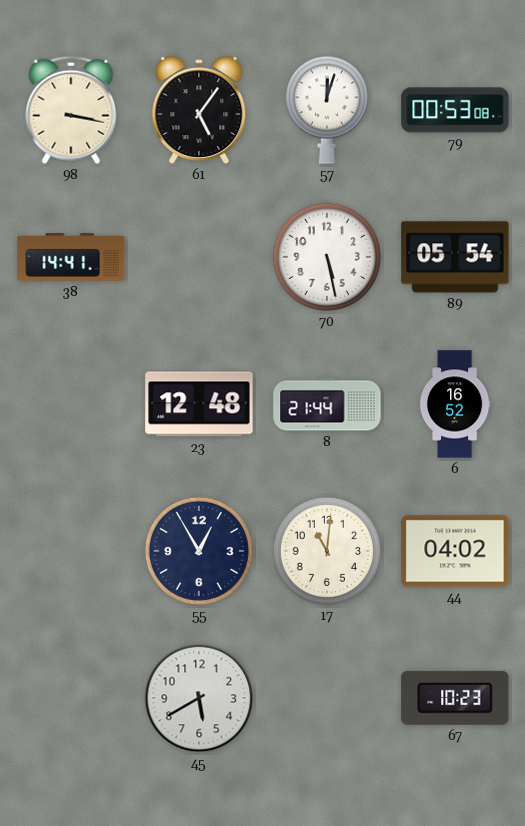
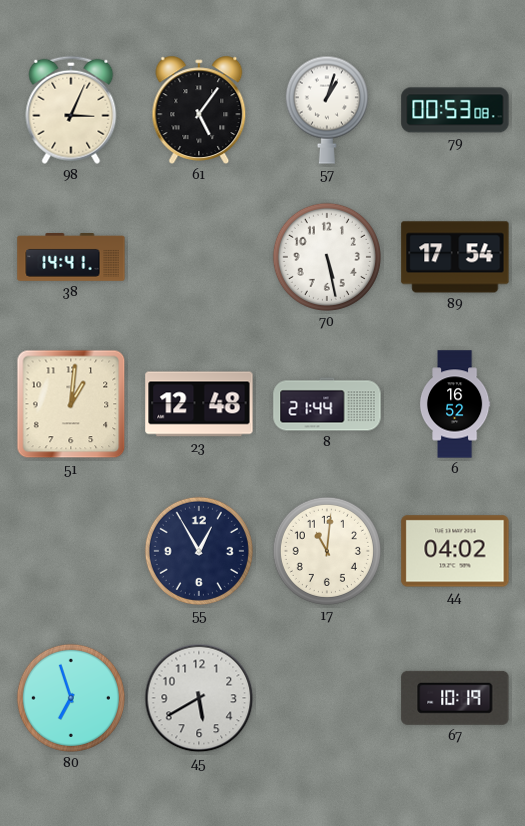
98: 3:17 -> 3:04 (71, 110)
57: 12:03 -> 1:03 (327, 110)
89: 05:54 -> 17:54 (455, 257)
51: none -> 1:01 (71, 404)
80: none -> 6:57 (71, 698)
67: 10:23 -> 10:19 (455, 698)
